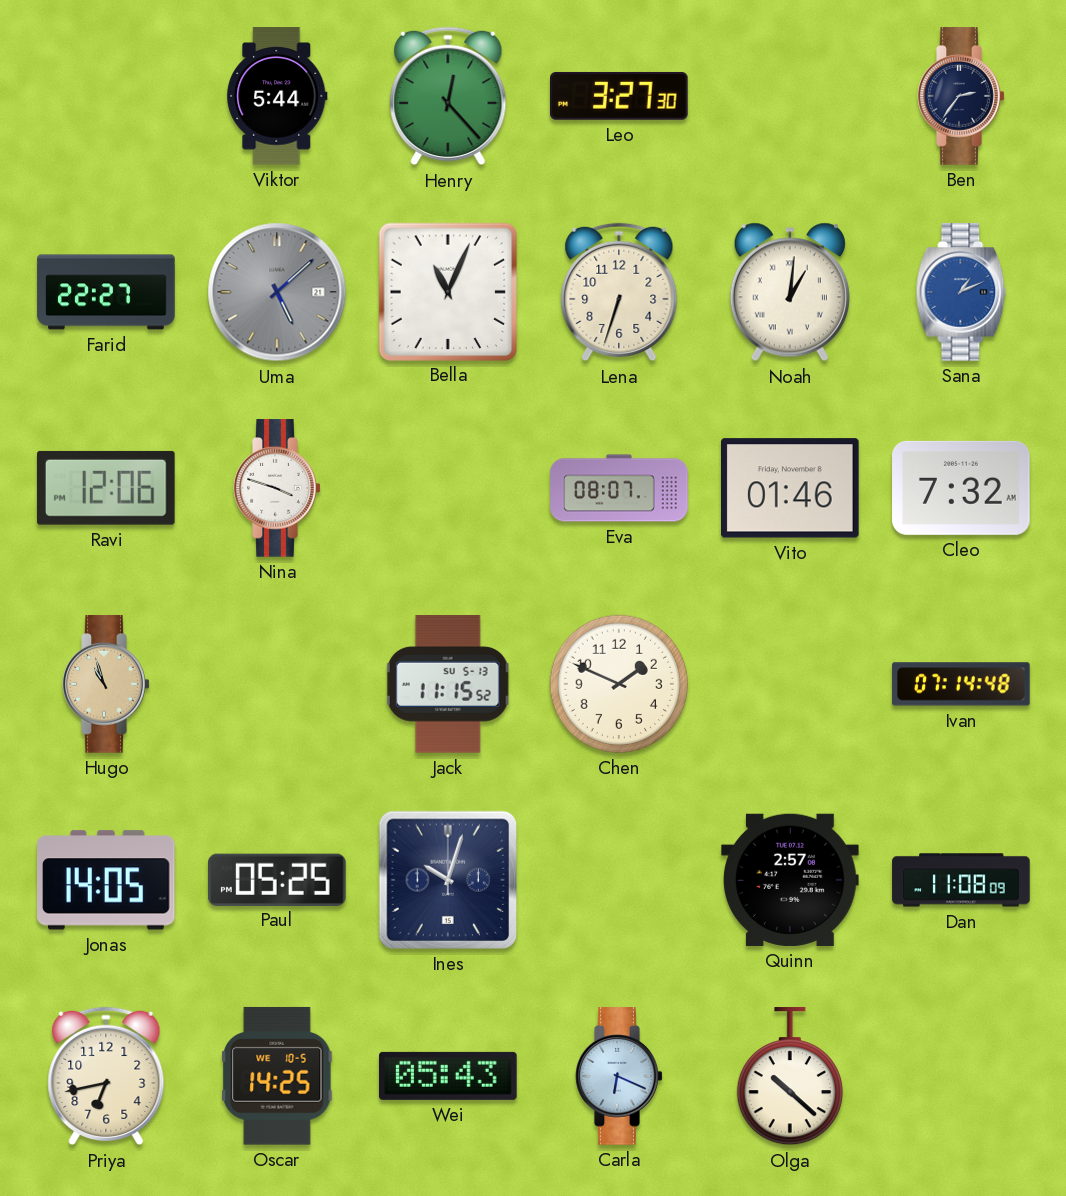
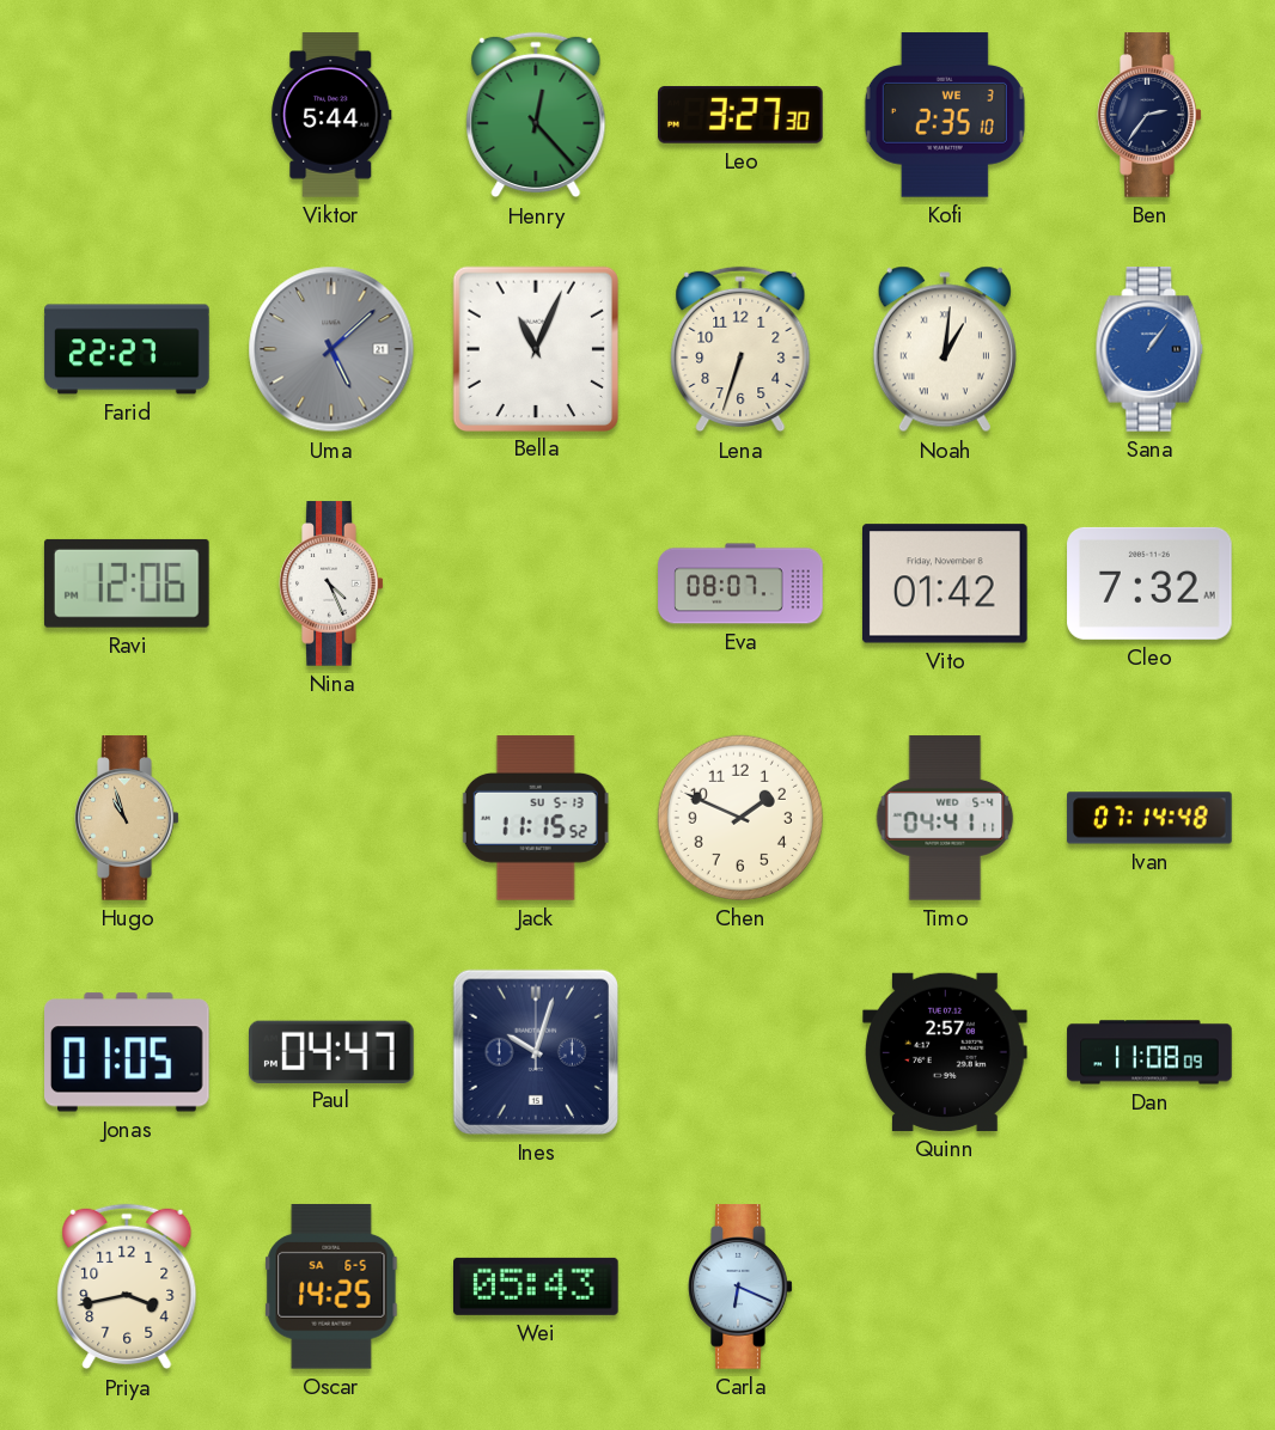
Kofi: none -> 2:35 (945, 115)
Sana: 1:11 -> 1:06 (1149, 349)
Nina: 3:48 -> 4:26 (331, 583)
Vito: 01:46 -> 01:42 (946, 583)
Timo: none -> 04:41 (945, 818)
Jonas: 14:05 -> 01:05 (128, 1052)
Paul: 05:25 -> 04:47 (333, 1051)
Priya: 6:43 -> 3:43 (127, 1287)
Oscar date: WE 10-5 -> SA 6-5 (331, 1287)
Olga: 10:22 -> none (790, 1077)
